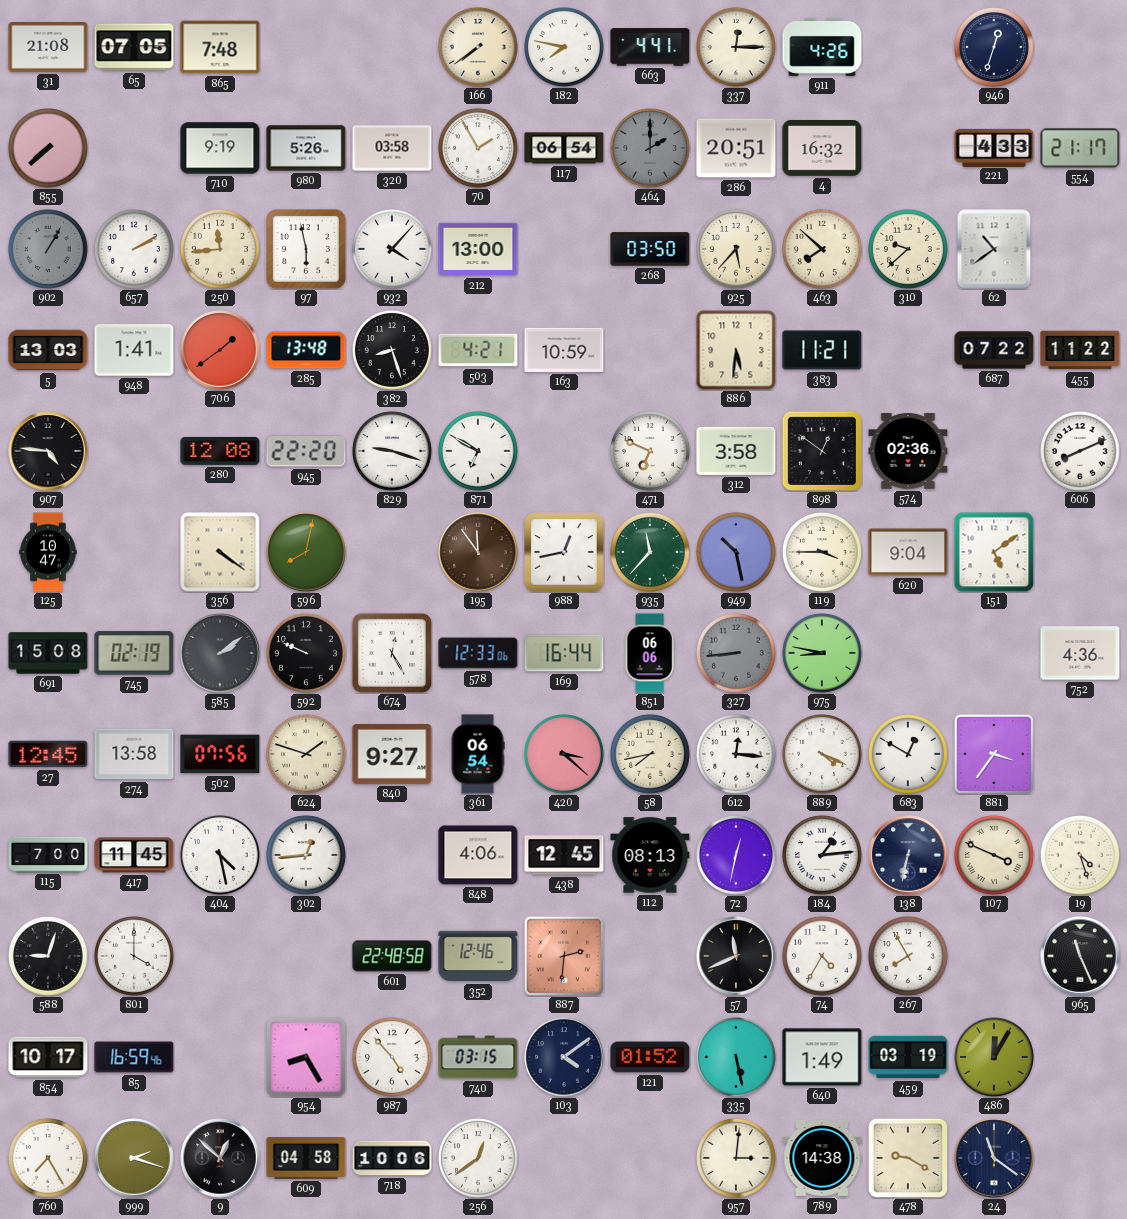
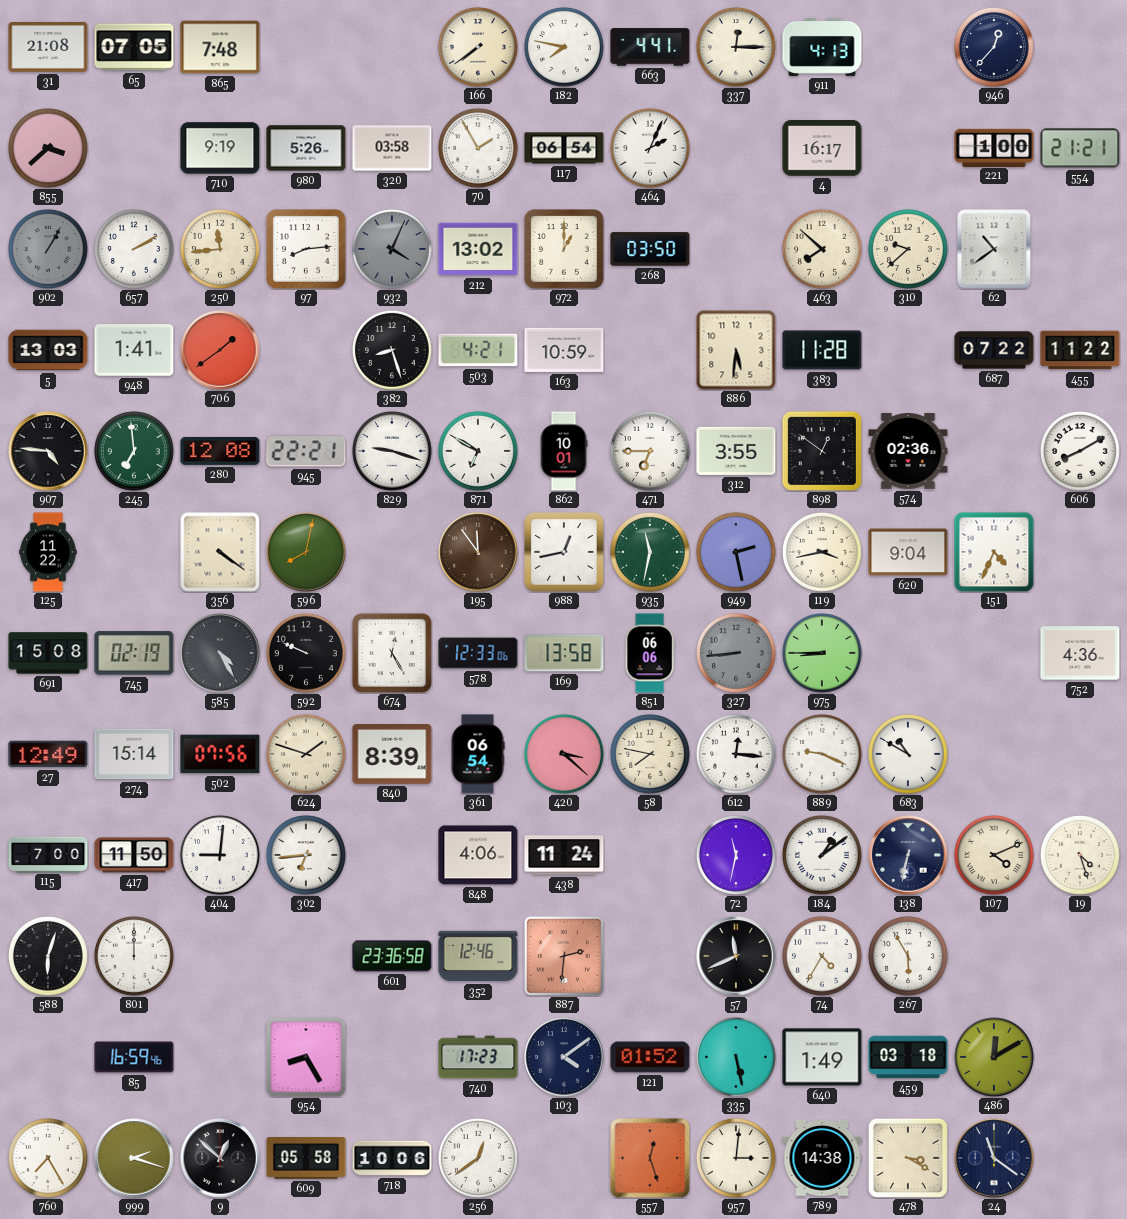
911: 4:26 -> 4:13 (822, 47)
946: 12:33 -> 12:37 (995, 48)
855: 7:38 -> 3:38 (49, 149)
464: 2:00 -> 2:04 (651, 149)
464 dial: grey -> white (651, 149)
286: 20:51 -> none (736, 148)
4: 16:32 -> 16:17 (822, 149)
221: 4:33 -> 1:00 (994, 147)
554: 21:17 -> 21:21 (1080, 148)
97: 5:58 -> 8:14 (306, 249)
932: 4:07 -> 4:04 (393, 250)
932 dial: white -> grey (393, 250)
212: 13:00 -> 13:02 (478, 249)
972: none -> 1:00 (564, 249)
925: 5:37 -> none (737, 250)
285: 13:48 -> none (306, 350)
383: 11:21 -> 11:28 (822, 350)
245: none -> 6:59 (135, 452)
945: 22:20 -> 22:21 (306, 451)
862: none -> 10:01 (564, 451)
471: 6:49 -> 6:45 (651, 452)
312: 3:58 -> 3:55 (736, 451)
606: 8:11 -> 8:10 (1081, 452)
125: 10:47 -> 11:22 (48, 552)
935: 11:37 -> 11:32 (651, 553)
949: 10:28 -> 2:28 (737, 553)
119: 3:45 -> 3:43 (823, 553)
151: 5:09 -> 4:34 (994, 552)
585: 2:09 -> 4:25 (220, 653)
169: 16:44 -> 13:58 (564, 653)
975: 8:47 -> 8:45 (823, 654)
27: 12:45 -> 12:49 (48, 754)
274: 13:58 -> 15:14 (134, 754)
840: 9:27 -> 8:39 (392, 755)
58: 7:43 -> 7:47 (651, 755)
889: 4:19 -> 9:19 (823, 755)
683: 12:50 -> 10:50 (909, 755)
881: 3:36 -> none (994, 754)
417: 11:45 -> 11:50 (134, 855)
404: 4:28 -> 9:01 (221, 856)
302: 12:44 -> 6:44 (307, 856)
438: 12:45 -> 11:24 (564, 855)
112: 08:13 -> none (650, 855)
72: 12:32 -> 11:32 (737, 856)
184: 1:14 -> 1:09 (823, 856)
107: 3:49 -> 4:11 (995, 856)
588: 9:03 -> 6:03 (49, 957)
801: 4:00 -> 12:00 (135, 957)
601: 22:48 -> 23:36 (392, 956)
267: 7:55 -> 5:55 (909, 957)
965: 11:26 -> none (1080, 956)
854: 10:17 -> none (48, 1057)
987: 4:53 -> none (393, 1058)
740: 03:15 -> 17:23 (478, 1057)
459: 03:19 -> 03:18 (908, 1057)
486: 12:05 -> 12:10 (994, 1057)
609: 04:58 -> 05:58 (306, 1158)
557: none -> 12:27 (650, 1158)
478: 9:20 -> 3:20 (908, 1158)
